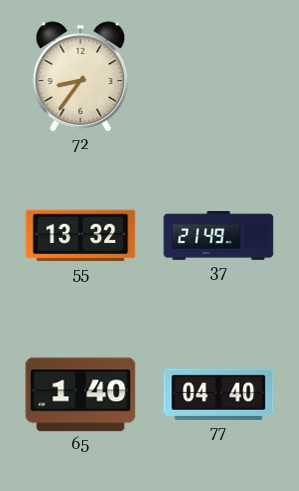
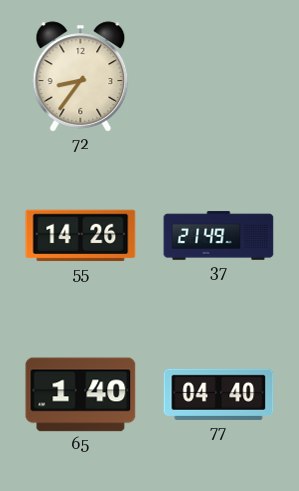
55: 13:32 -> 14:26 (81, 236)
